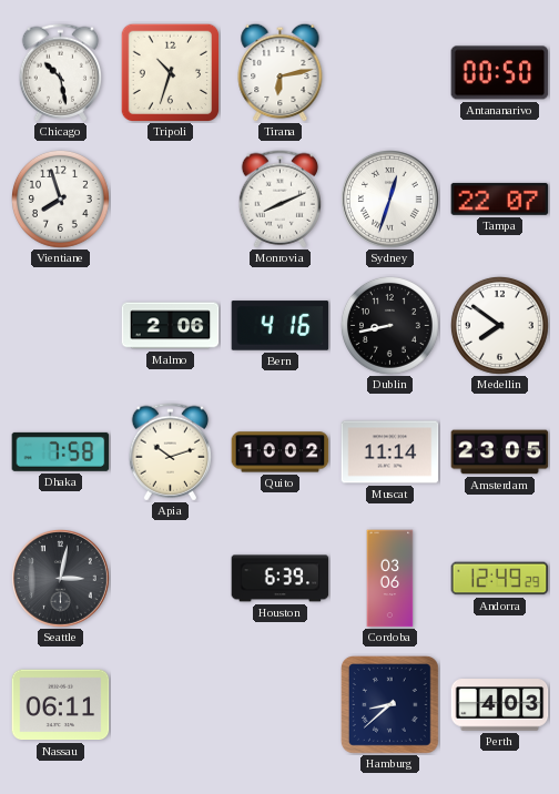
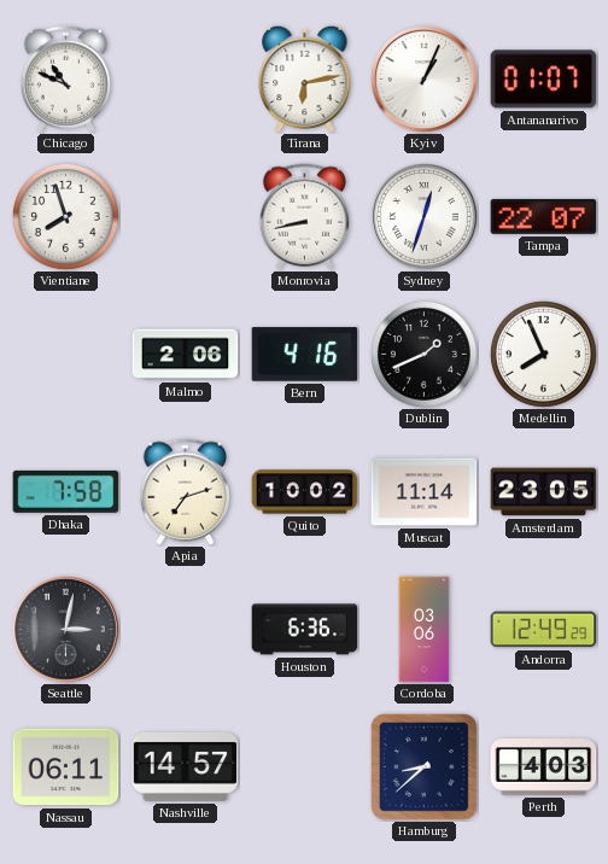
Chicago: 10:28 -> 10:49 (65, 80)
Tripoli: 10:33 -> none (170, 72)
Kyiv: none -> 1:04 (425, 80)
Antananarivo: 00:50 -> 01:07 (544, 80)
Monrovia: 8:11 -> 8:43 (304, 217)
Dublin: 8:43 -> 1:41 (423, 354)
Medellin: 7:51 -> 7:56 (543, 354)
Apia: 10:12 -> 7:12 (185, 492)
Houston: 6:39 -> 6:36 (305, 630)
Nashville: none -> 14:57 (186, 766)
